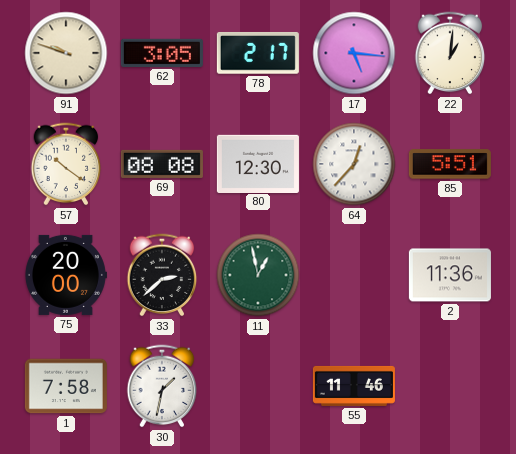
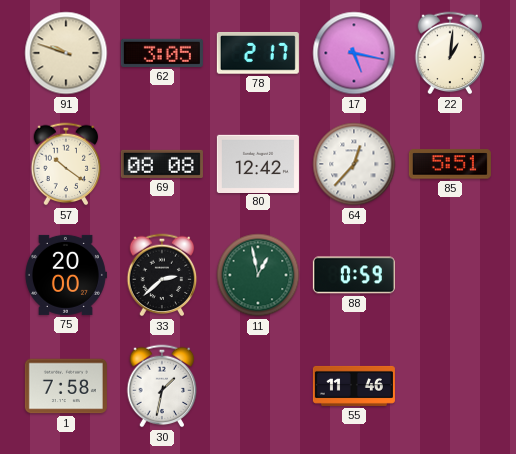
17: 5:16 -> 5:17 (354, 53)
80: 12:30 -> 12:42 (258, 163)
88: none -> 0:59 (354, 275)
2: 11:36 -> none (450, 275)
